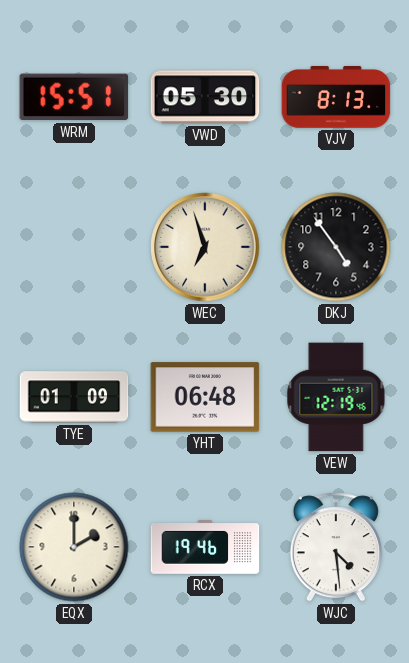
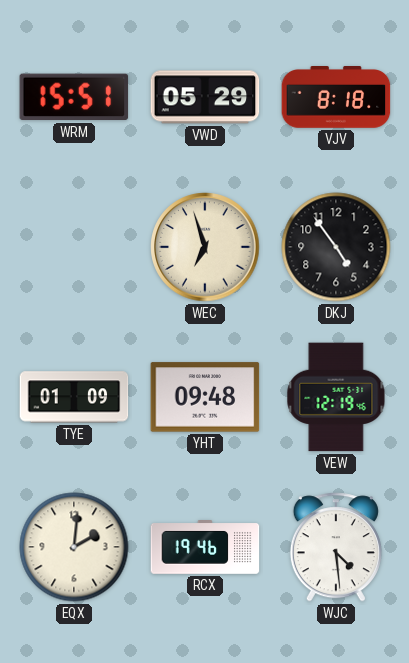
VWD: 05:30 -> 05:29 (205, 97)
VJV: 8:13 -> 8:18 (336, 98)
YHT: 06:48 -> 09:48 (205, 397)
EQX: 2:00 -> 2:01 (74, 547)
